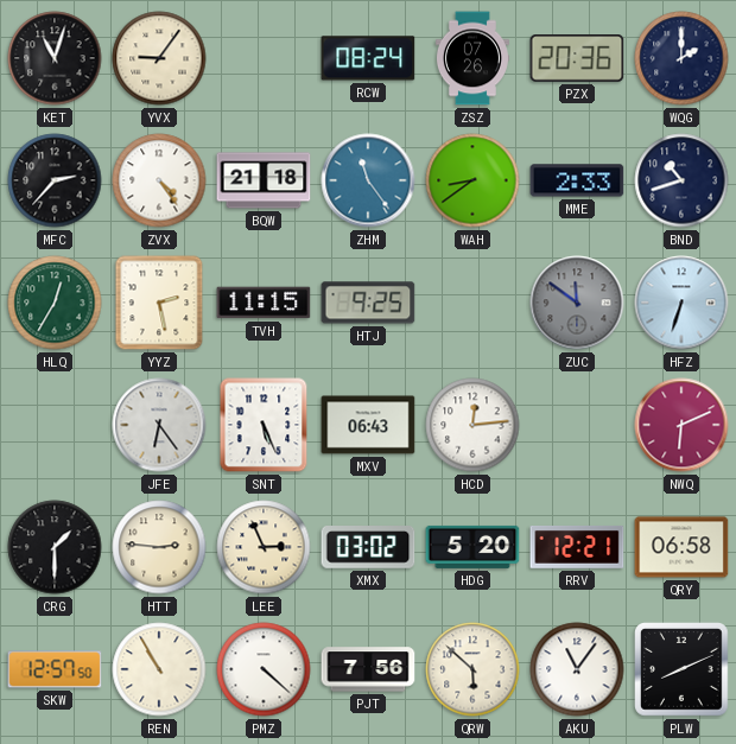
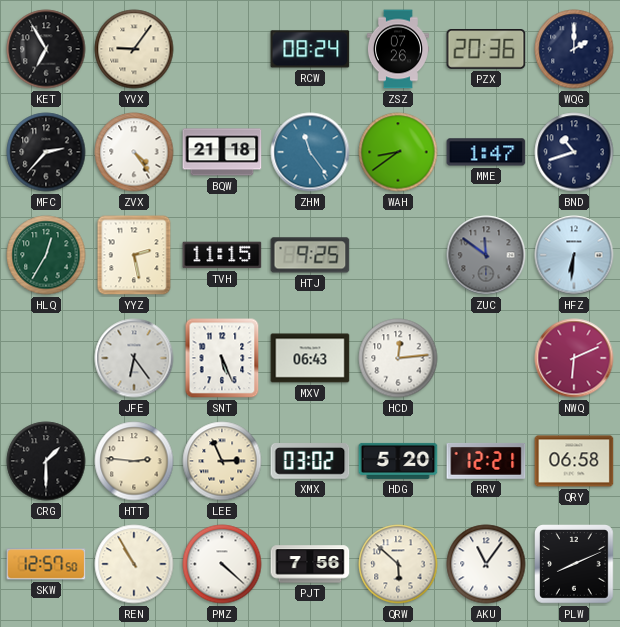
KET: 11:03 -> 6:55 (46, 49)
MME: 2:33 -> 1:47 (486, 152)
HFZ: 6:33 -> 6:31 (574, 255)
